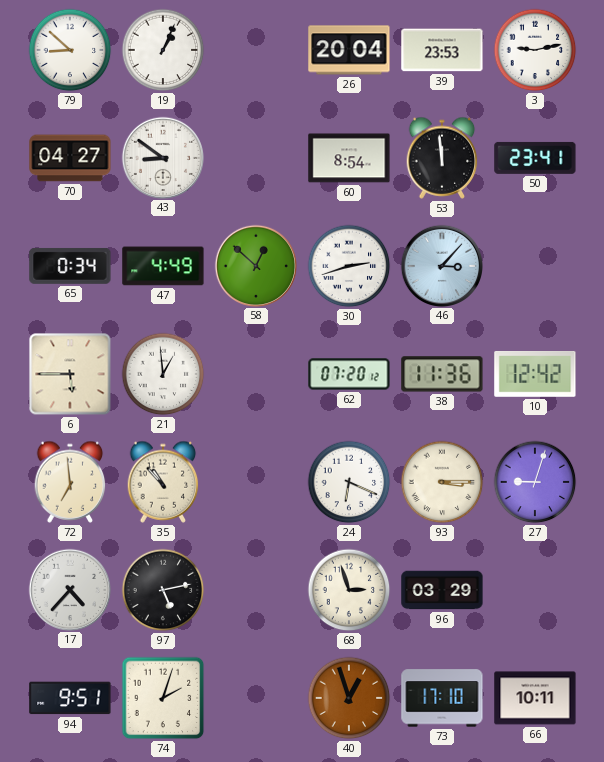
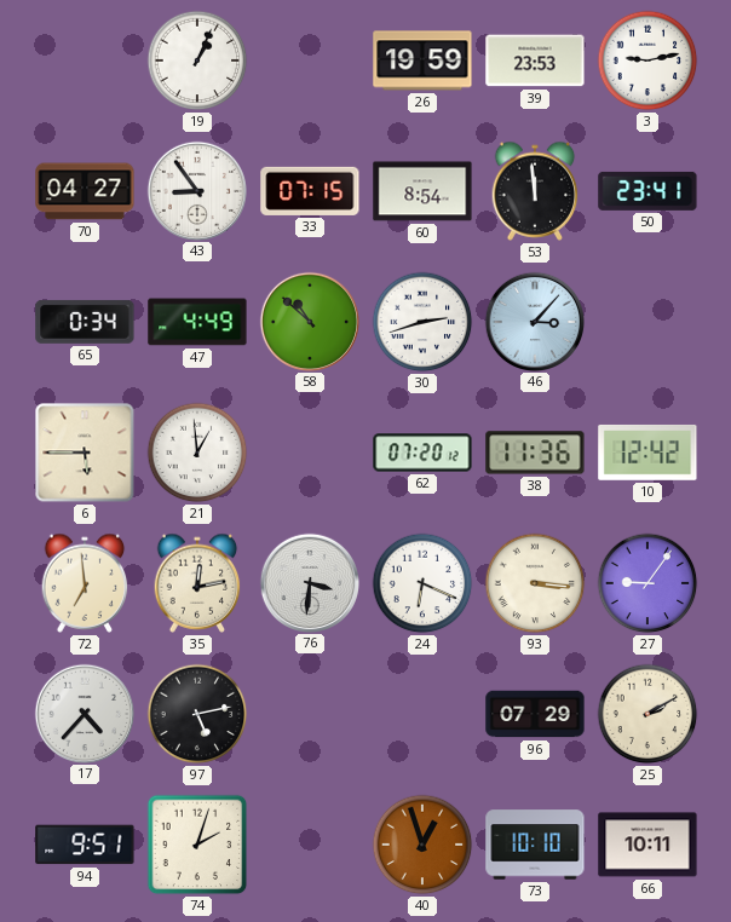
79: 8:52 -> none (70, 50)
26: 20:04 -> 19:59 (422, 60)
43: 8:51 -> 8:54 (196, 190)
33: none -> 07:15 (310, 191)
58: 12:52 -> 10:52 (309, 321)
35: 10:53 -> 12:13 (197, 583)
76: none -> 3:31 (309, 582)
93: 3:15 -> 3:16 (535, 583)
27: 9:03 -> 9:06 (647, 583)
68: 2:57 -> none (349, 590)
96: 03:29 -> 07:29 (535, 714)
25: none -> 2:10 (647, 714)
73: 17:10 -> 10:10 (535, 845)
